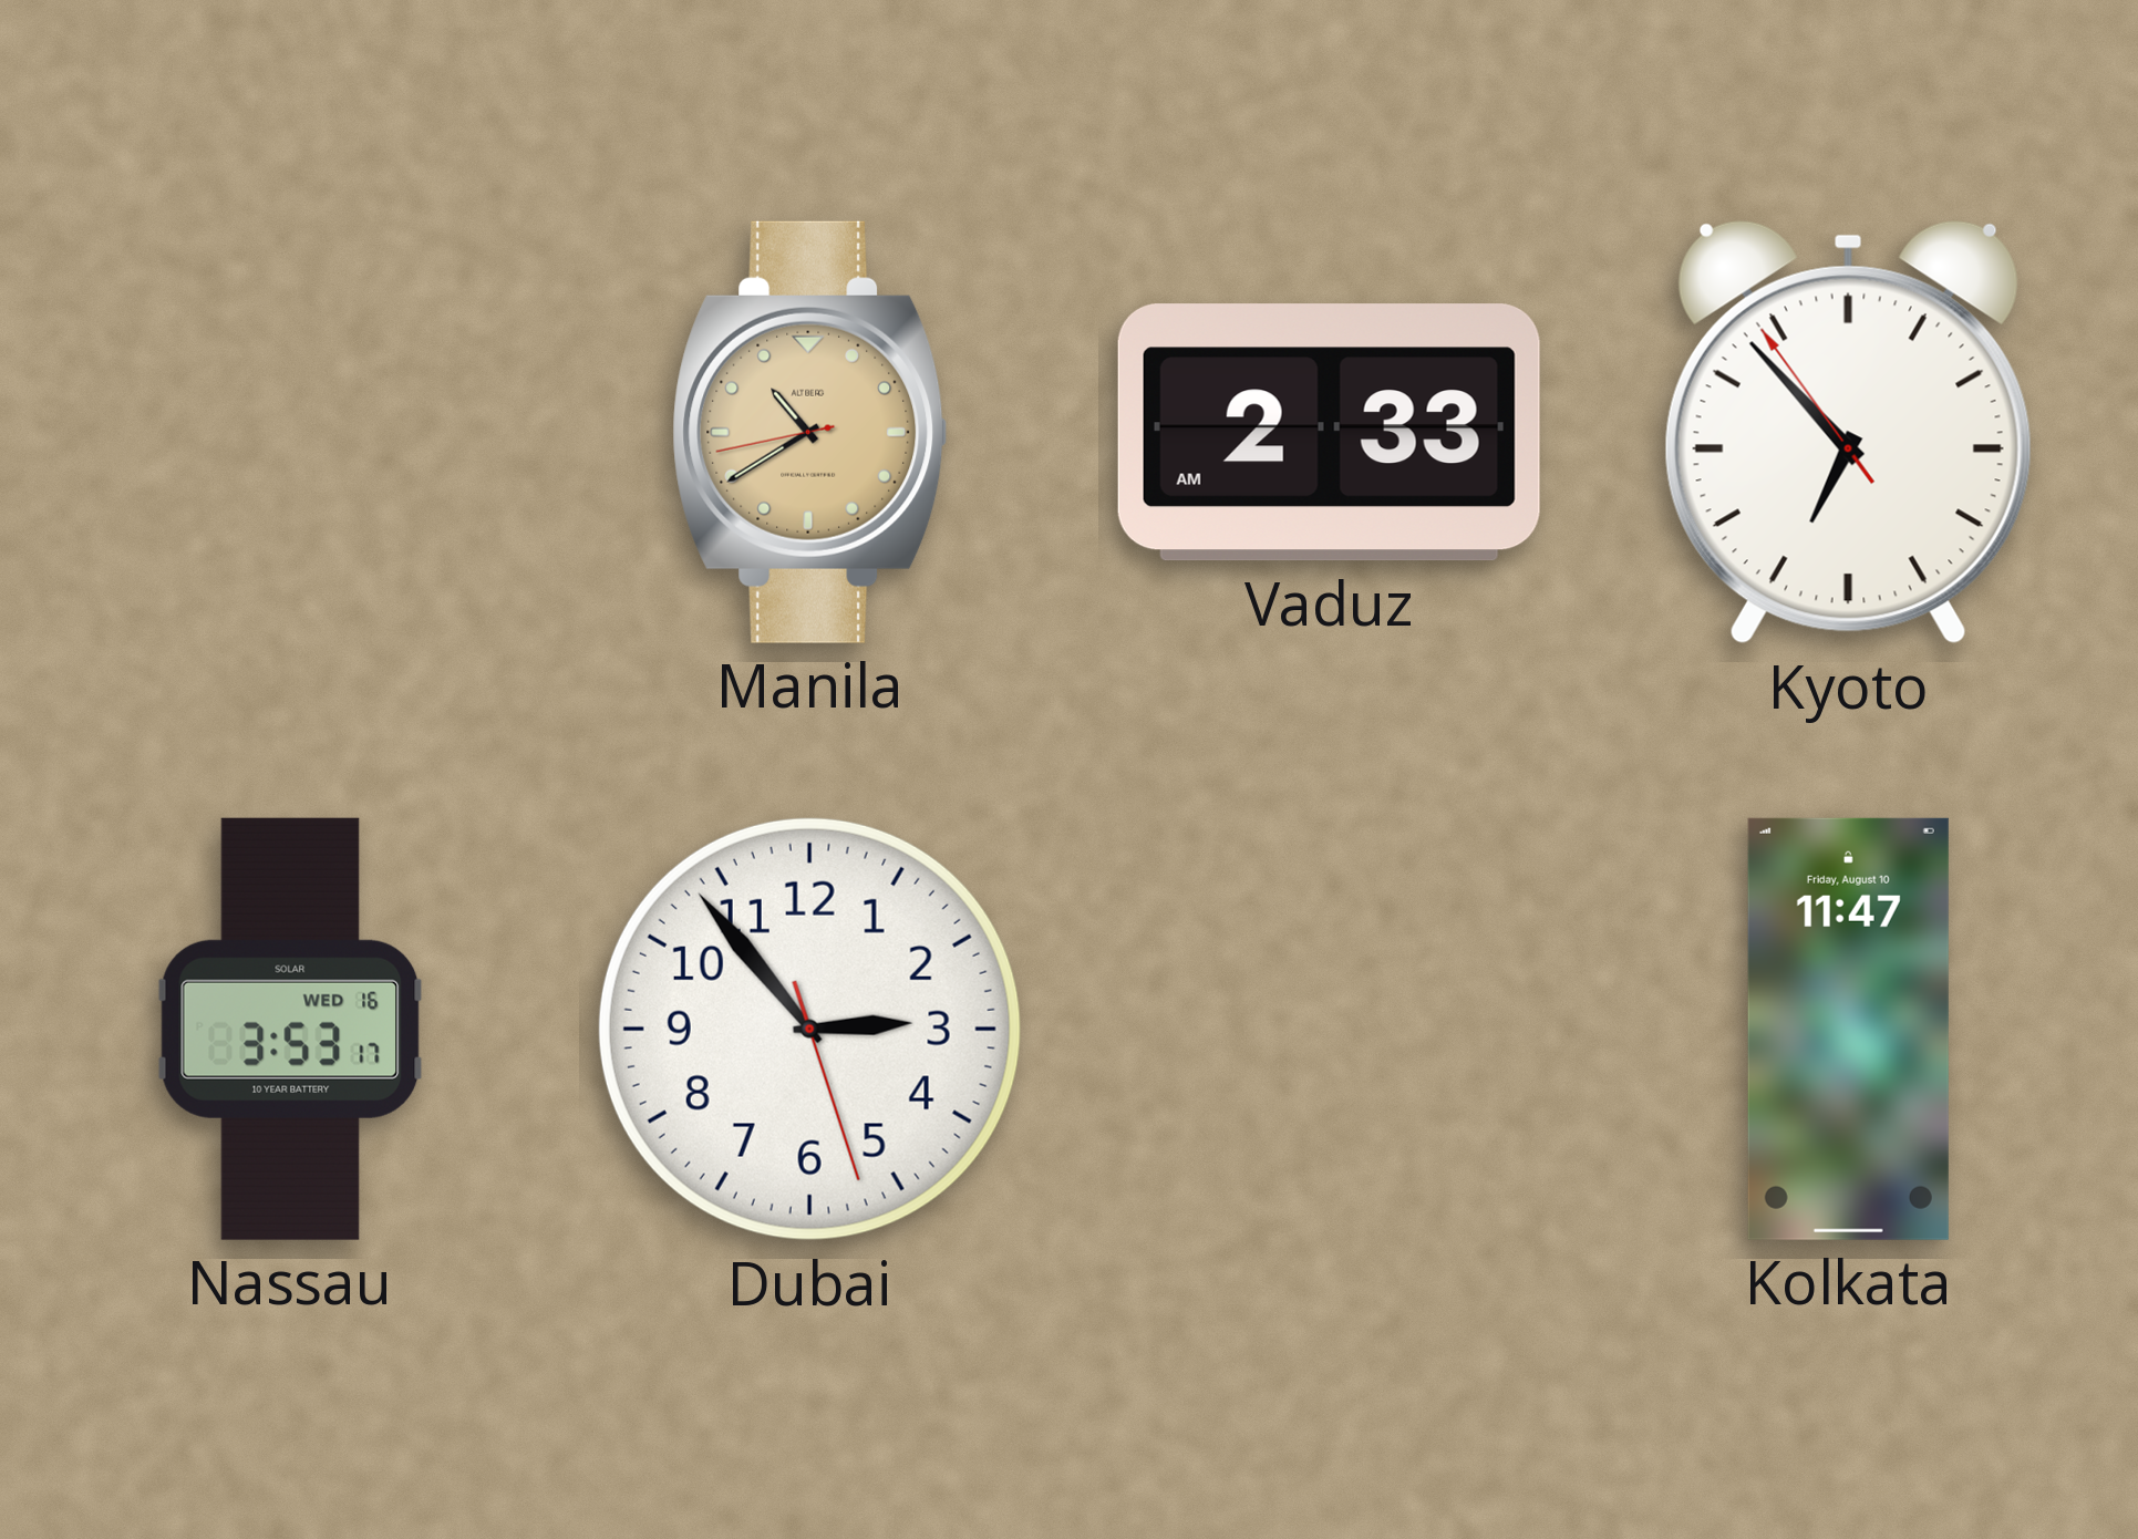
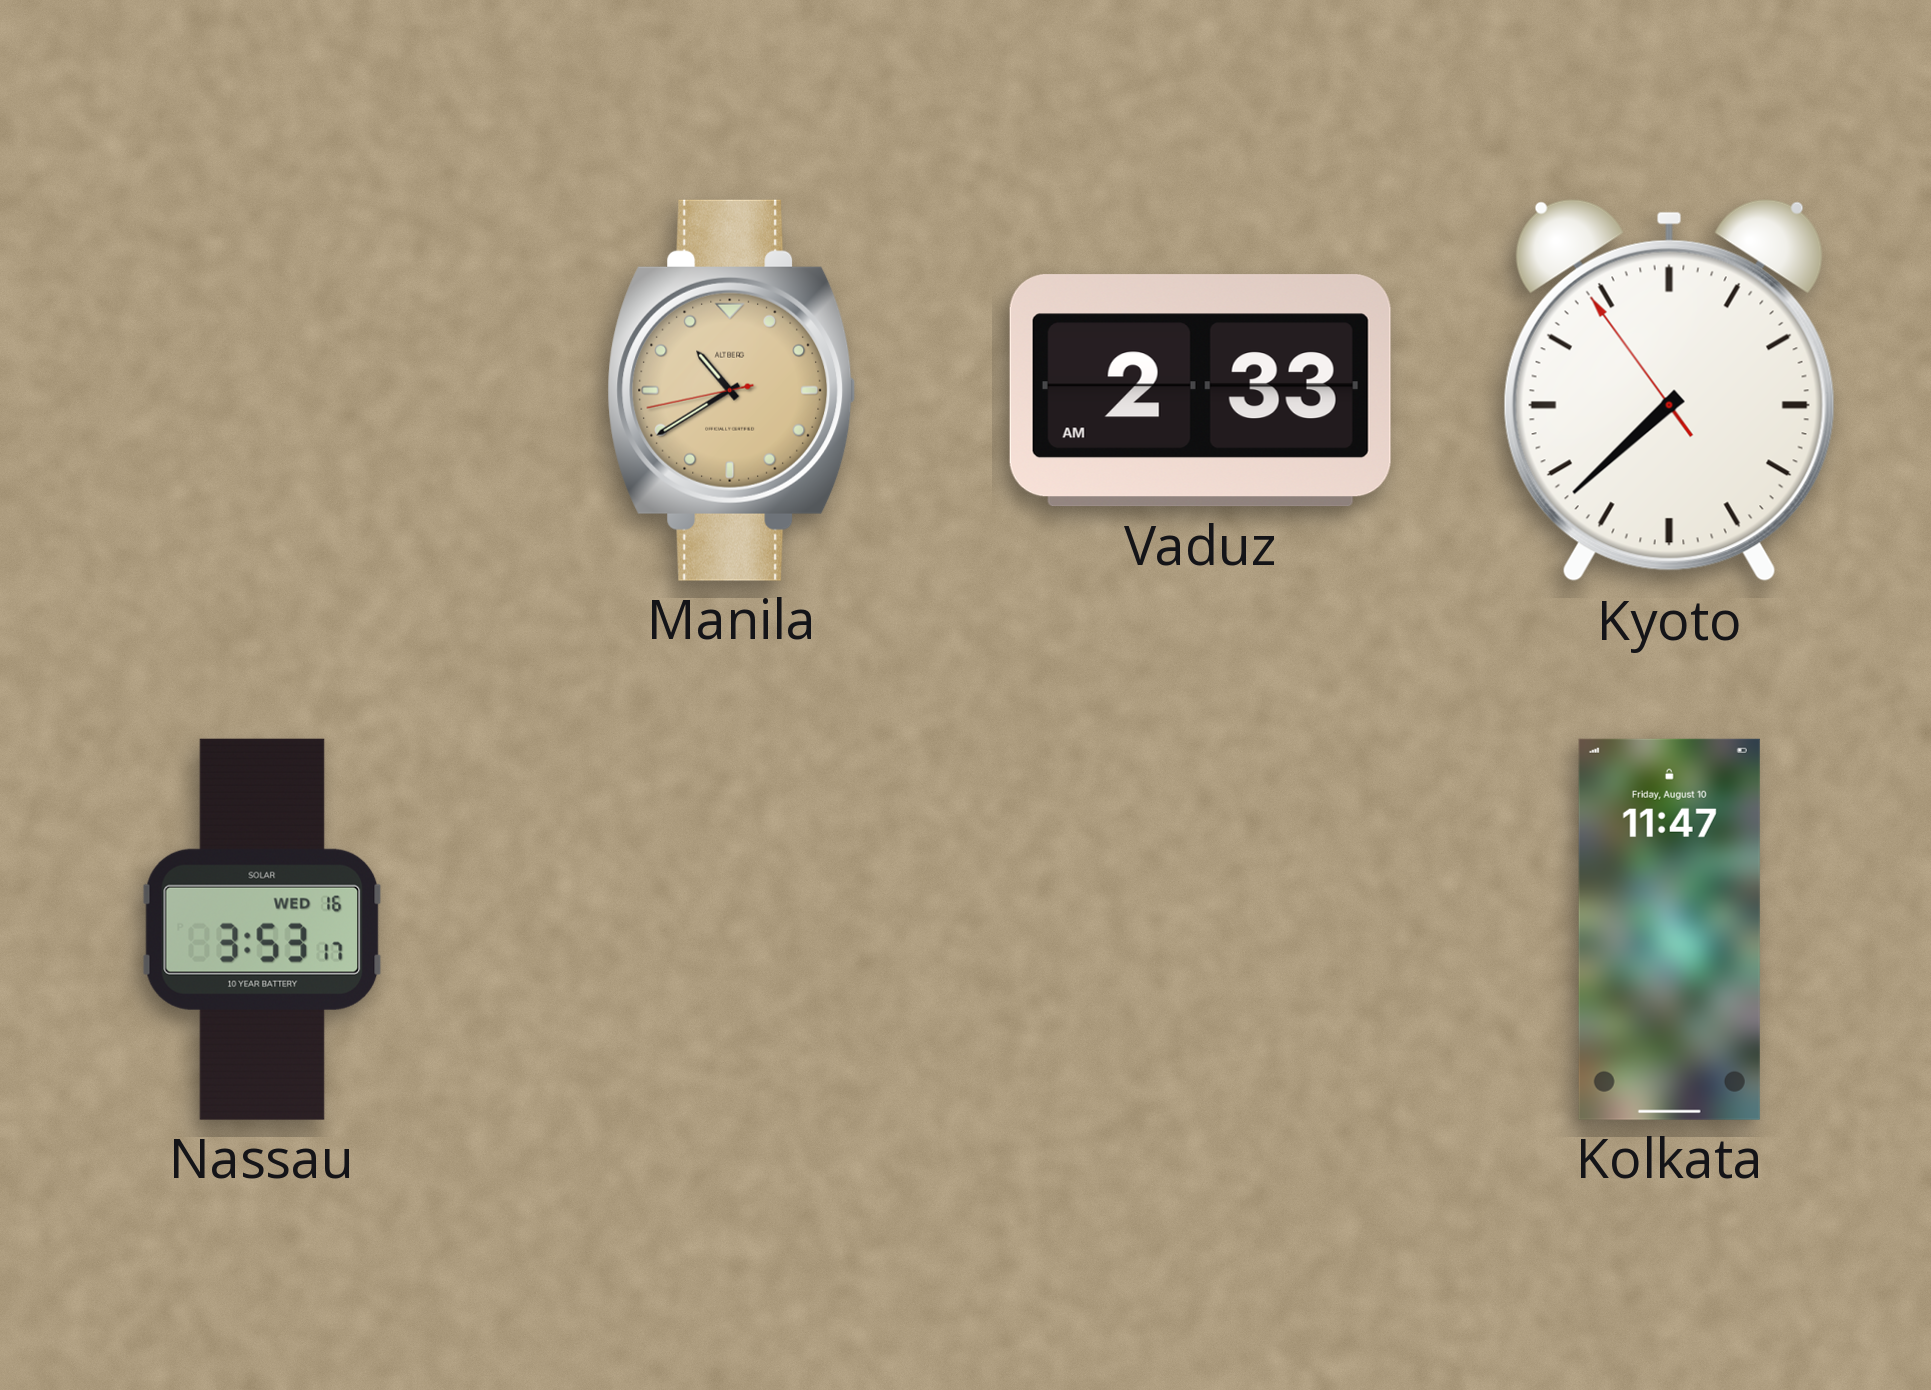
Kyoto: 6:52 -> 7:37 (1669, 391)
Dubai: 2:53 -> none (809, 1029)
